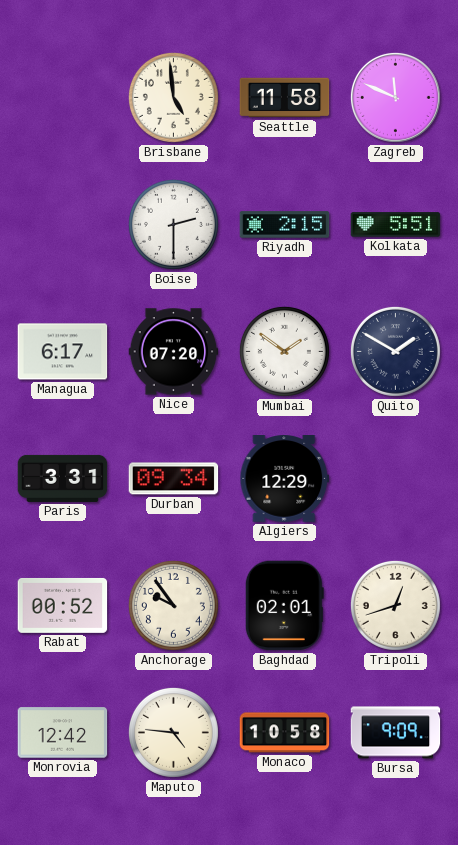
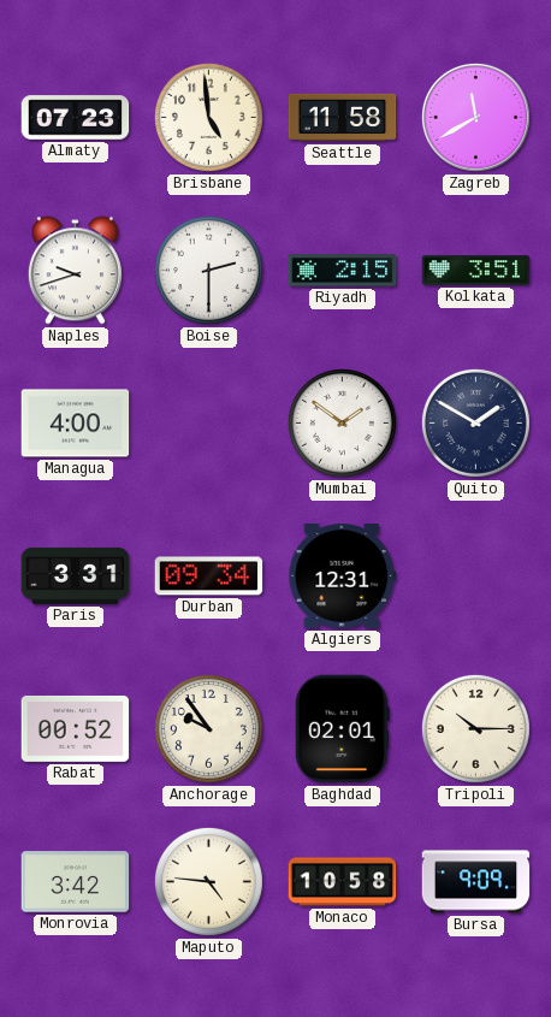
Almaty: none -> 07:23 (76, 118)
Zagreb: 11:49 -> 11:40 (475, 117)
Naples: none -> 9:42 (75, 271)
Kolkata: 5:51 -> 3:51 (476, 271)
Managua: 6:17 -> 4:00 (76, 424)
Nice: 07:20 -> none (174, 352)
Algiers: 12:29 -> 12:31 (343, 577)
Tripoli: 12:42 -> 10:15 (475, 728)
Monrovia: 12:42 -> 3:42 (76, 882)
